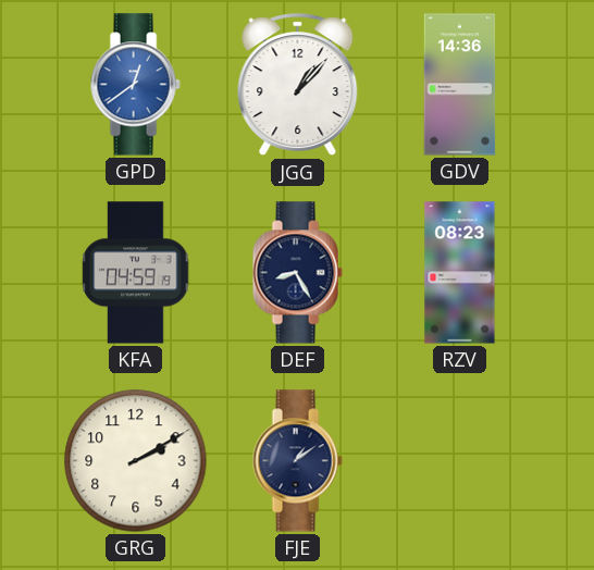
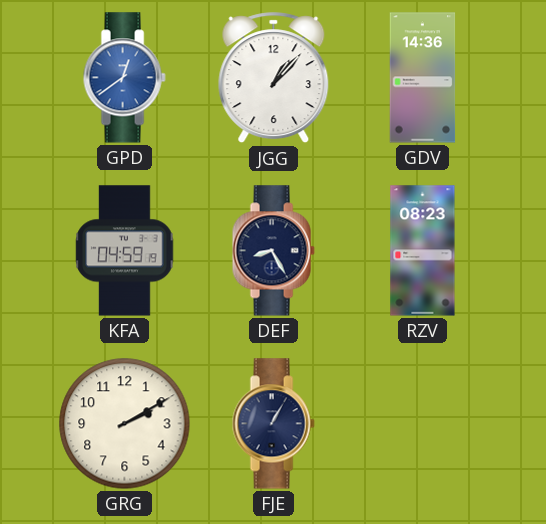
FJE: 1:09 -> 1:05 (273, 424)
